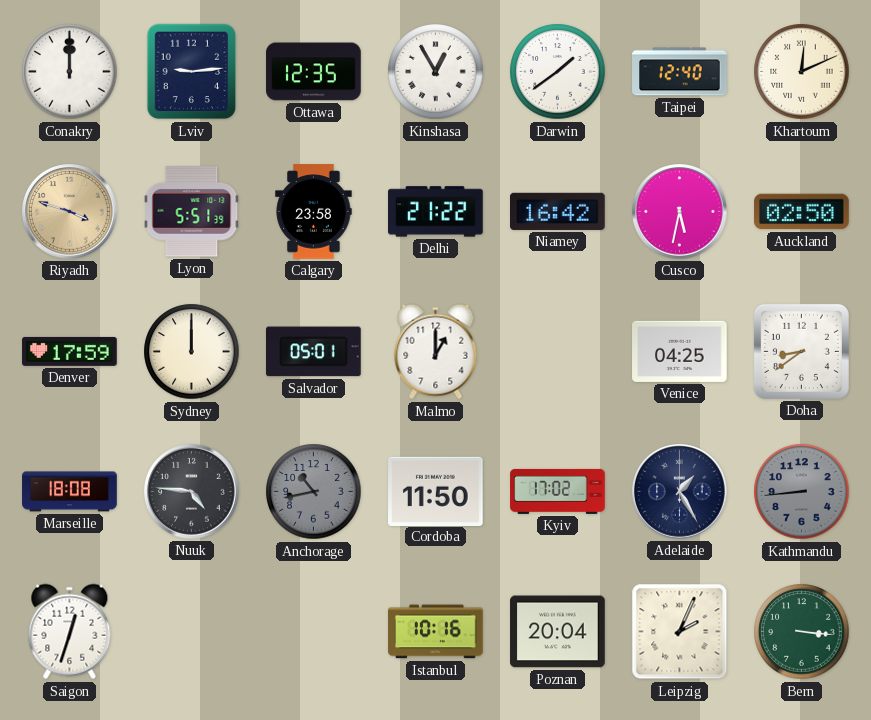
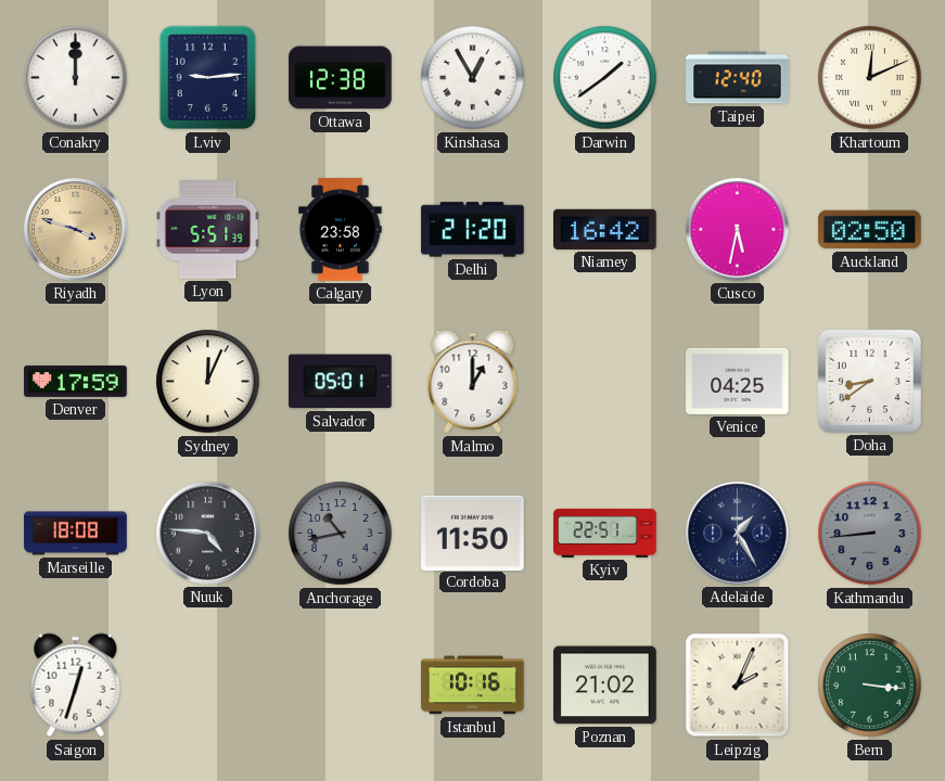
Ottawa: 12:35 -> 12:38 (341, 78)
Delhi: 21:22 -> 21:20 (473, 230)
Sydney: 12:00 -> 12:04 (208, 382)
Kyiv: 17:02 -> 22:51 (605, 533)
Poznan: 20:04 -> 21:02 (605, 686)
